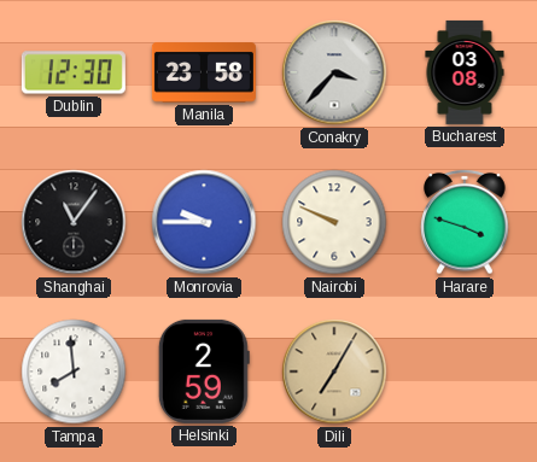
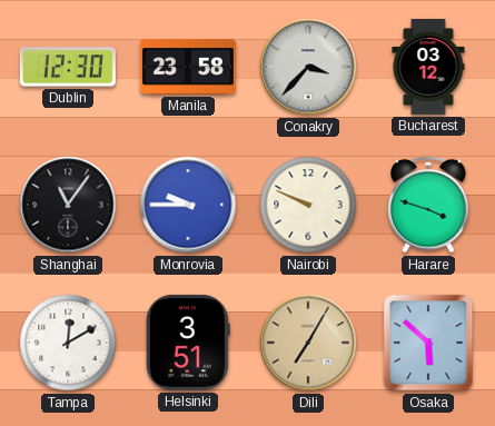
Bucharest: 03:08 -> 03:12 (428, 67)
Tampa: 7:59 -> 12:10 (68, 343)
Helsinki: 2:59 -> 3:51 (188, 343)
Osaka: none -> 5:52 (428, 343)
